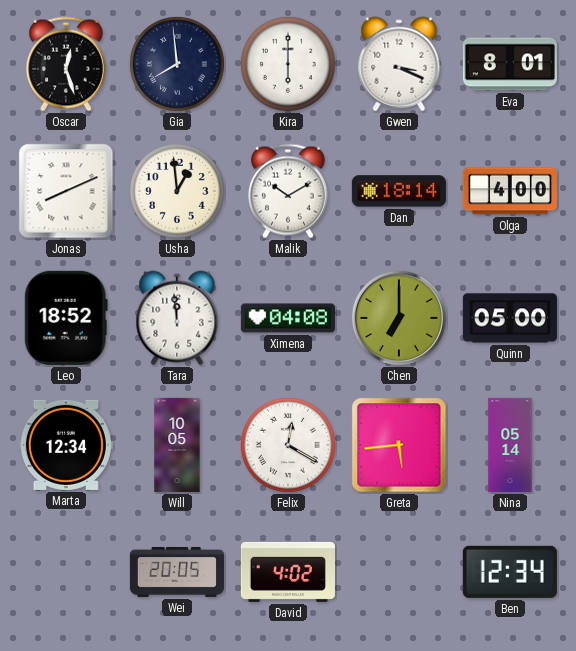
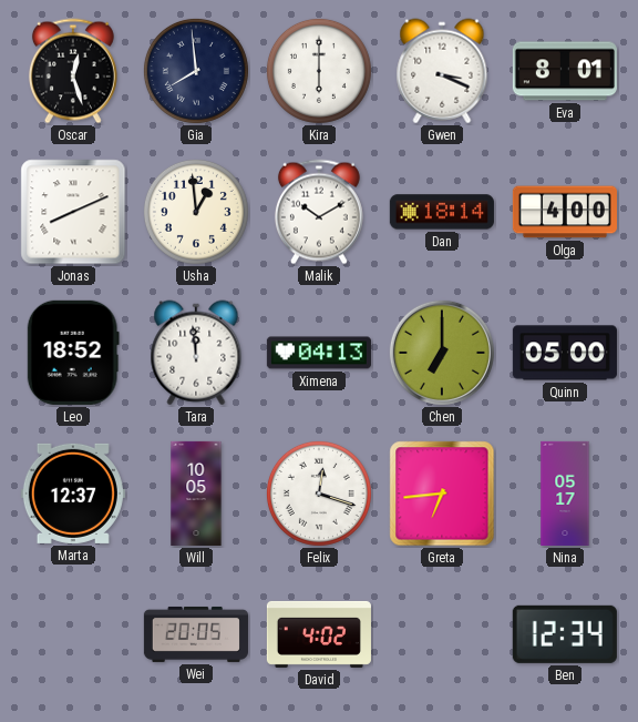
Ximena: 04:08 -> 04:13 (319, 353)
Marta: 12:34 -> 12:37 (73, 494)
Felix: 12:20 -> 12:18 (319, 494)
Greta: 5:44 -> 6:44 (442, 494)
Nina: 05:14 -> 05:17 (565, 494)
